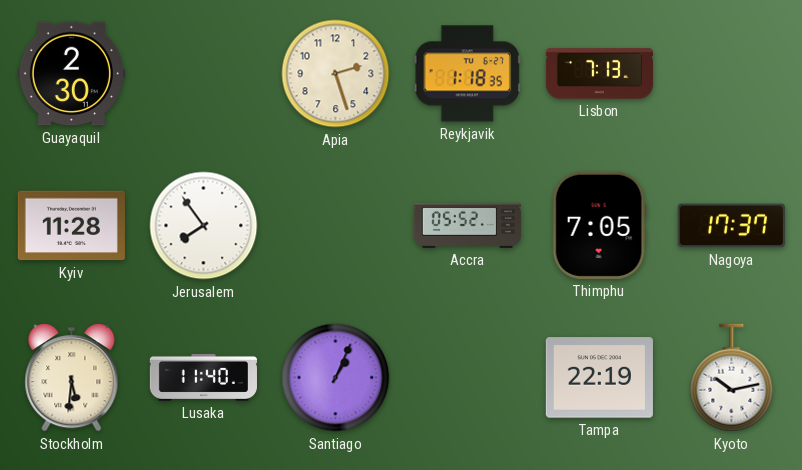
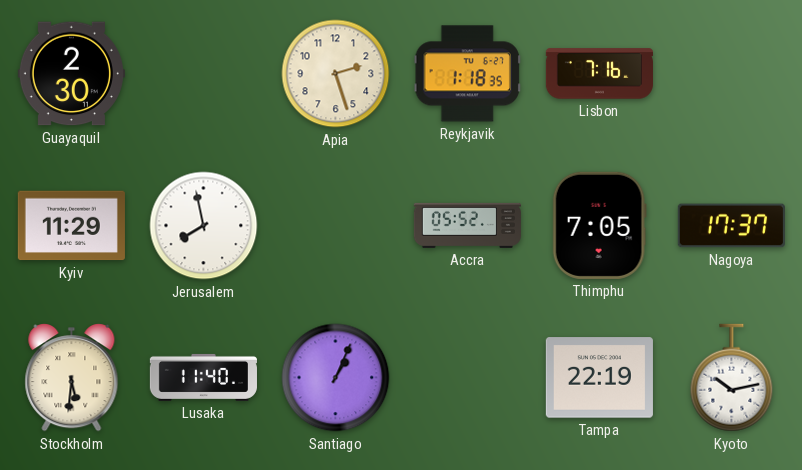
Lisbon: 7:13 -> 7:16 (599, 74)
Kyiv: 11:28 -> 11:29 (71, 226)
Jerusalem: 7:54 -> 7:58 (204, 226)
